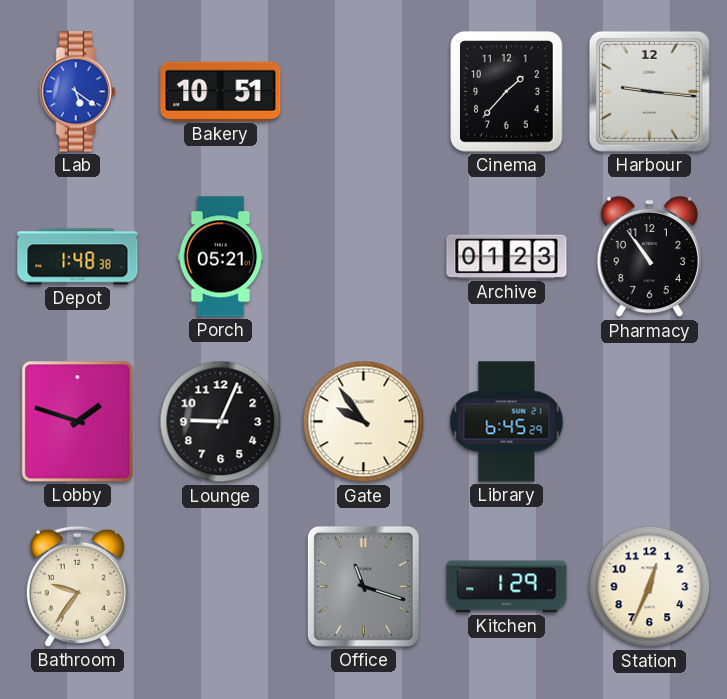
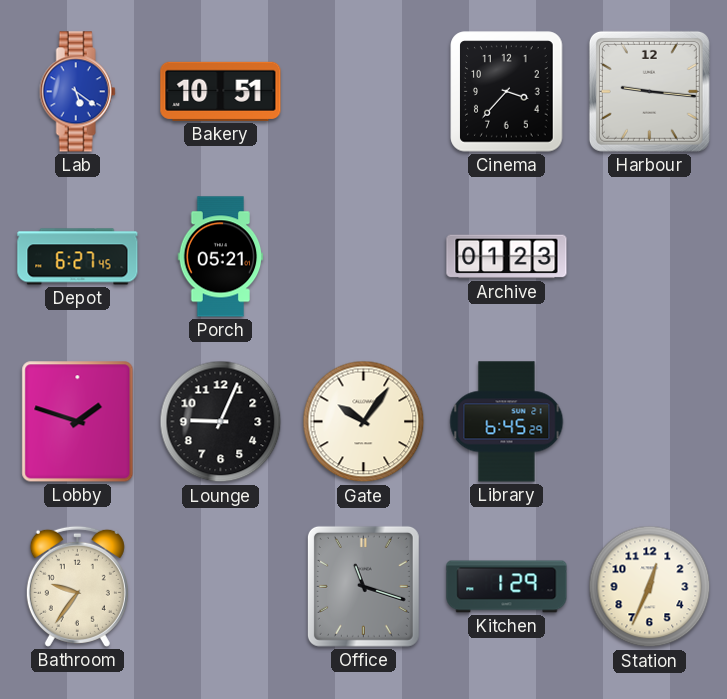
Cinema: 1:37 -> 3:37 (507, 92)
Depot: 1:48 -> 6:27 (78, 257)
Pharmacy: 10:54 -> none (649, 257)
Gate: 9:54 -> 10:06 (364, 422)
